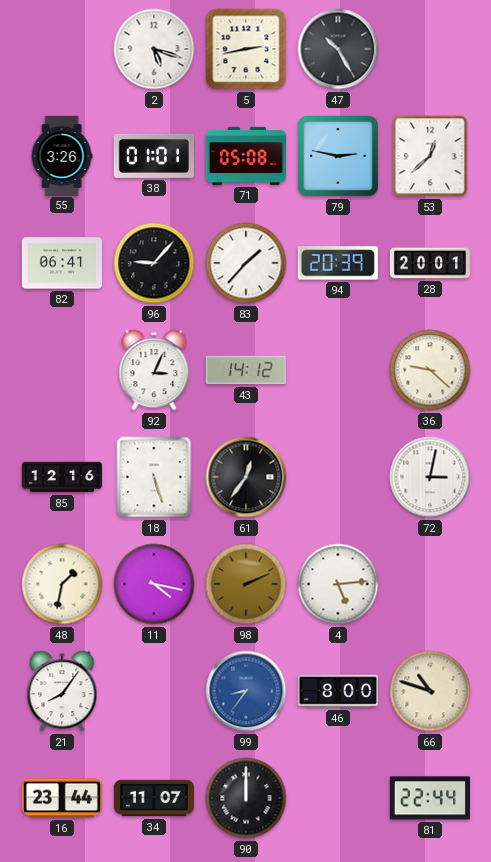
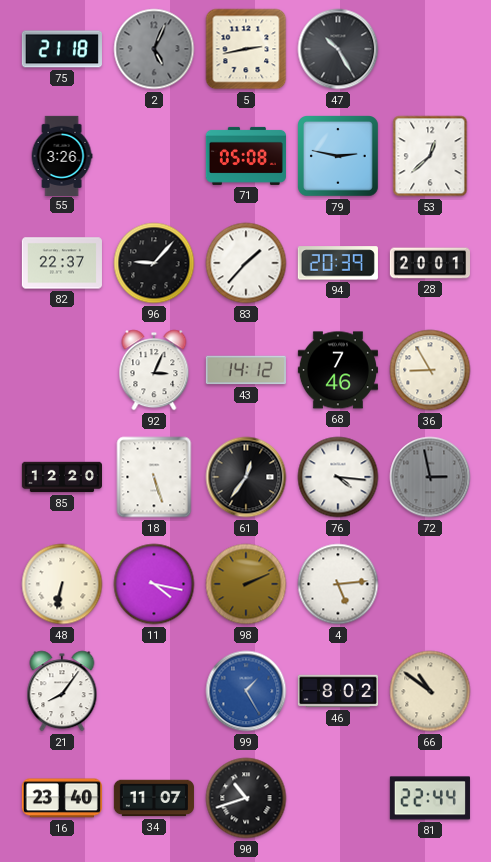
75: none -> 21:18 (62, 49)
2: 5:18 -> 5:04 (154, 49)
2 dial: white -> grey (154, 49)
38: 01:01 -> none (154, 156)
82: 06:41 -> 22:37 (62, 263)
68: none -> 7:46 (338, 370)
36: 9:22 -> 8:55 (430, 370)
85: 12:16 -> 12:20 (61, 477)
76: none -> 4:16 (338, 477)
72: 3:02 -> 2:58 (430, 477)
72 dial: white -> grey (430, 477)
48: 1:32 -> 6:32 (62, 584)
99: 8:36 -> 1:25 (246, 691)
46: 8:00 -> 8:02 (337, 691)
66: 10:48 -> 10:51 (430, 691)
16: 23:44 -> 23:40 (62, 798)
90: 12:00 -> 10:42 (246, 798)
